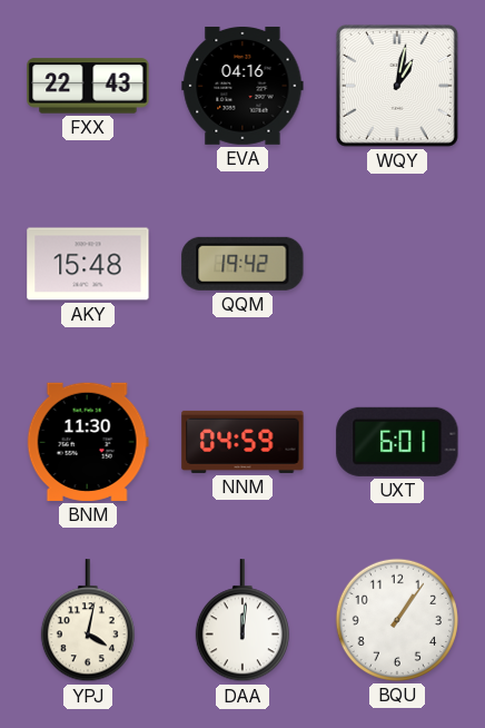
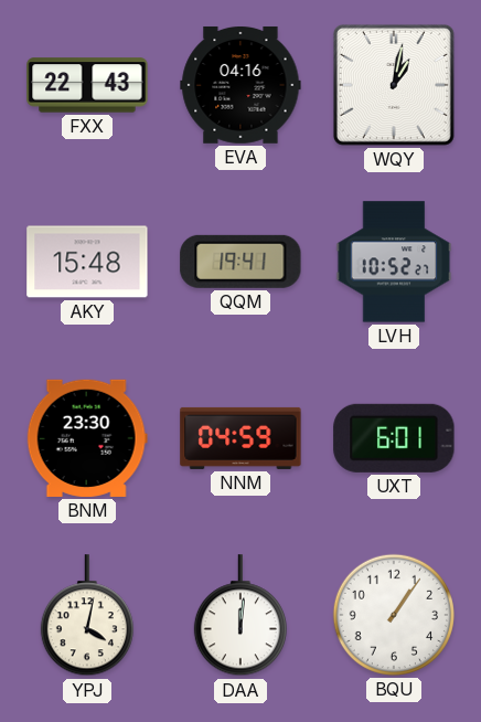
QQM: 19:42 -> 19:41 (240, 262)
LVH: none -> 10:52 (394, 262)
BNM: 11:30 -> 23:30 (87, 438)
